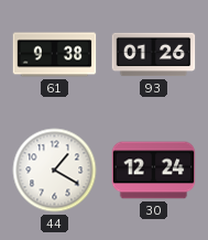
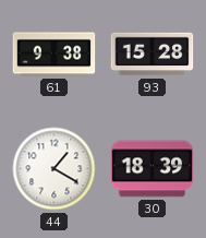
93: 01:26 -> 15:28 (153, 55)
30: 12:24 -> 18:39 (153, 169)
